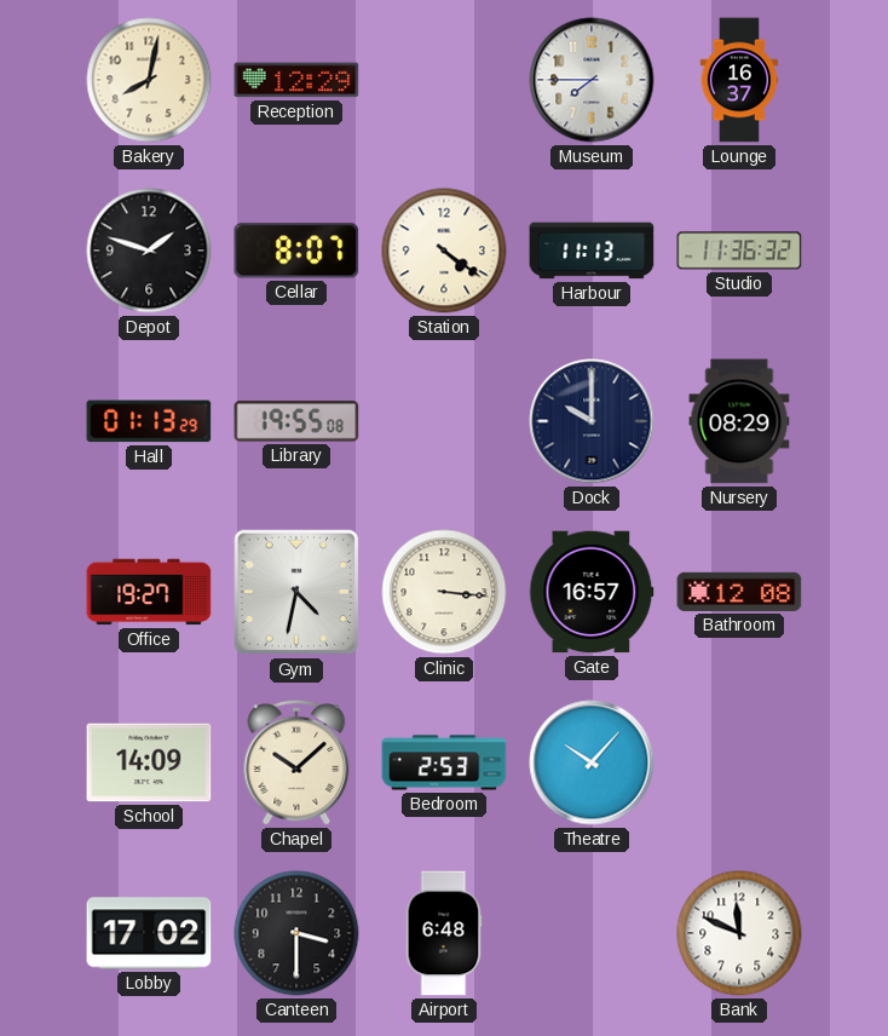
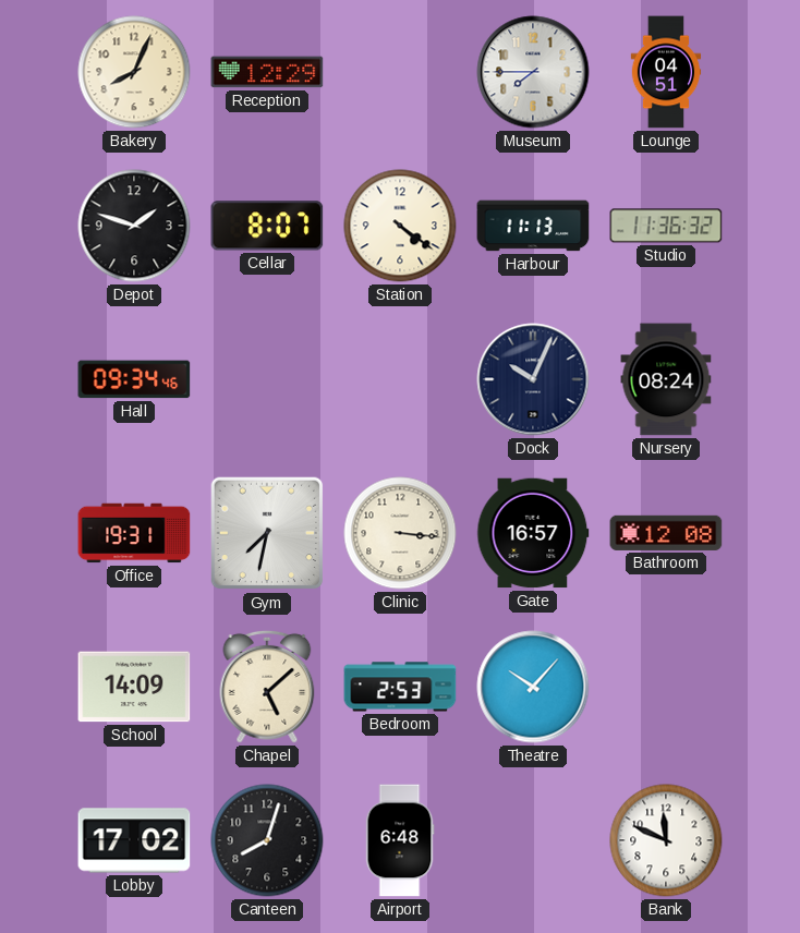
Bakery: 8:02 -> 8:04 (134, 72)
Lounge: 16:37 -> 04:51 (666, 72)
Hall: 01:13 -> 09:34 (134, 379)
Library: 19:55 -> none (296, 421)
Dock: 10:00 -> 10:04 (533, 379)
Nursery: 08:29 -> 08:24 (666, 379)
Office: 19:27 -> 19:31 (134, 533)
Gym: 4:32 -> 7:32 (267, 533)
Chapel: 10:08 -> 5:08 (267, 687)
Canteen: 3:30 -> 8:03 (267, 840)
